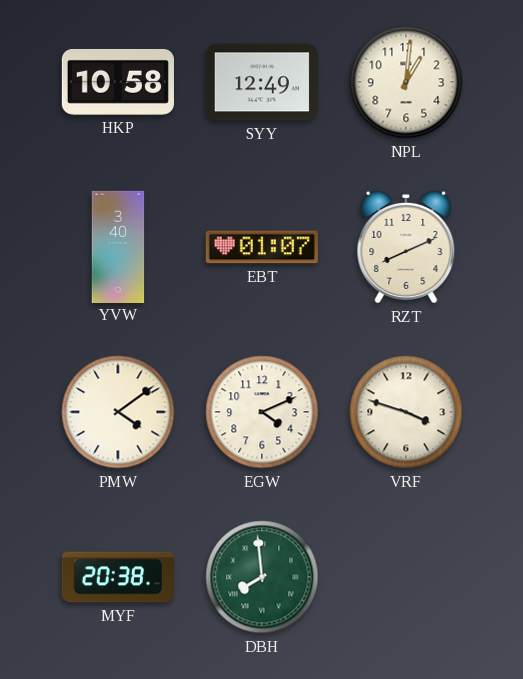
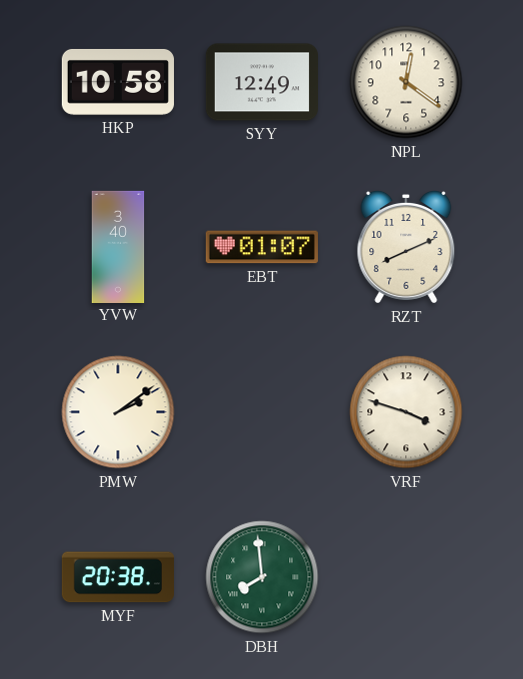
NPL: 1:01 -> 12:21 (406, 82)
PMW: 4:09 -> 2:09 (118, 412)
EGW: 4:11 -> none (262, 412)
